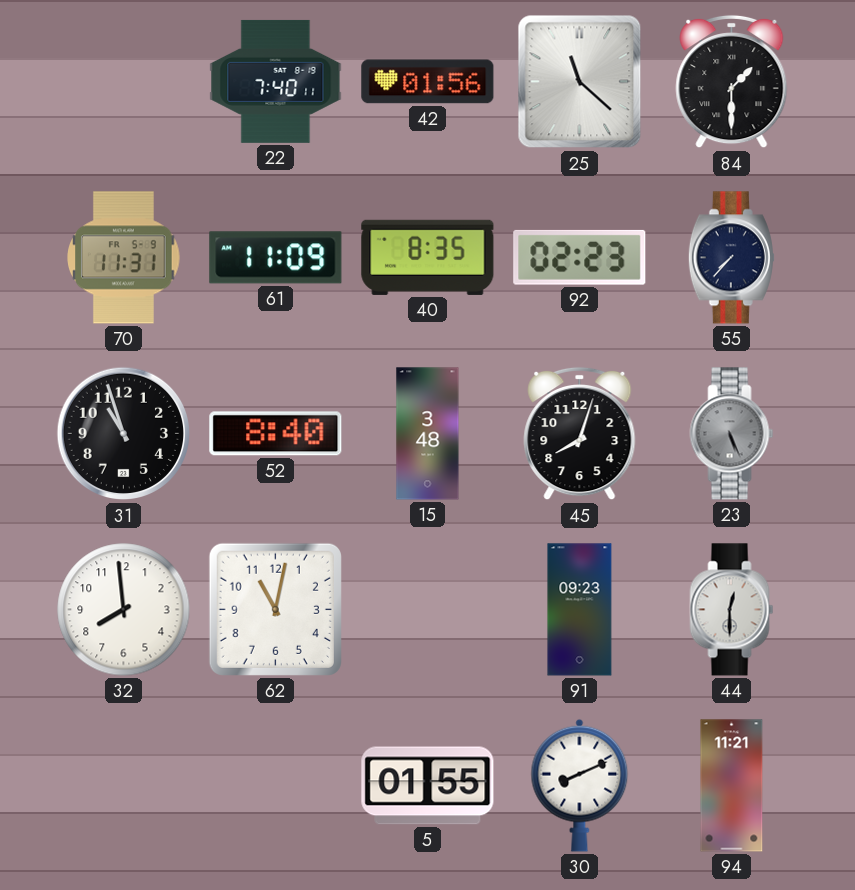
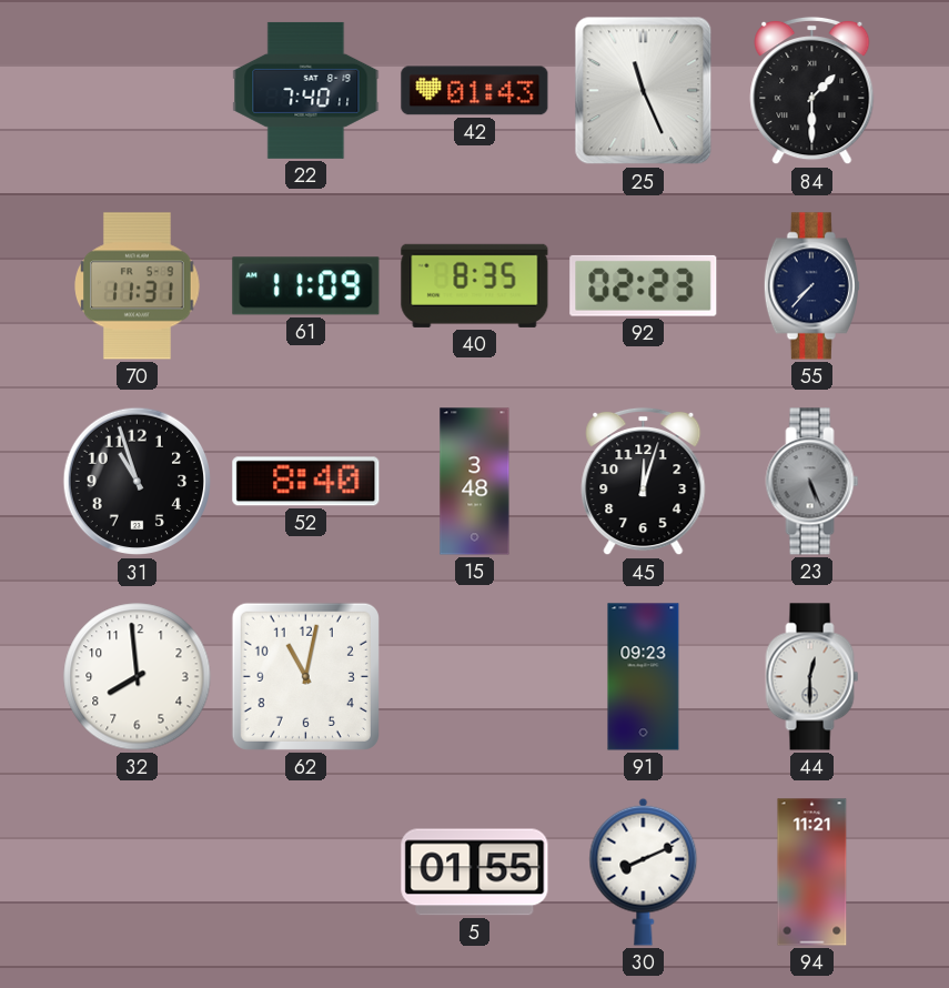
42: 01:56 -> 01:43 (475, 91)
25: 11:22 -> 11:26 (644, 91)
45: 8:03 -> 12:03 (644, 482)
